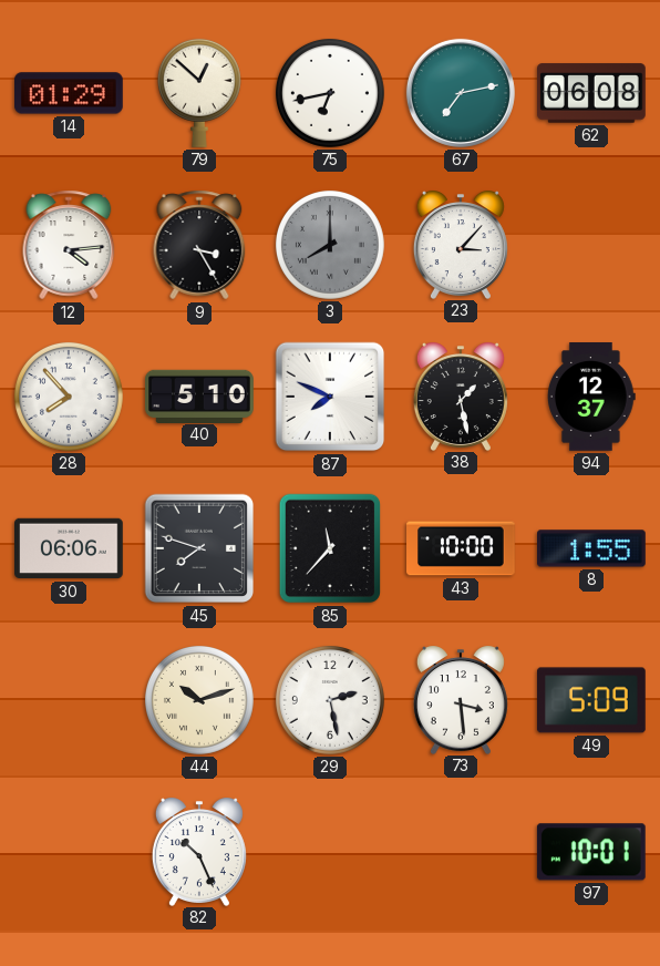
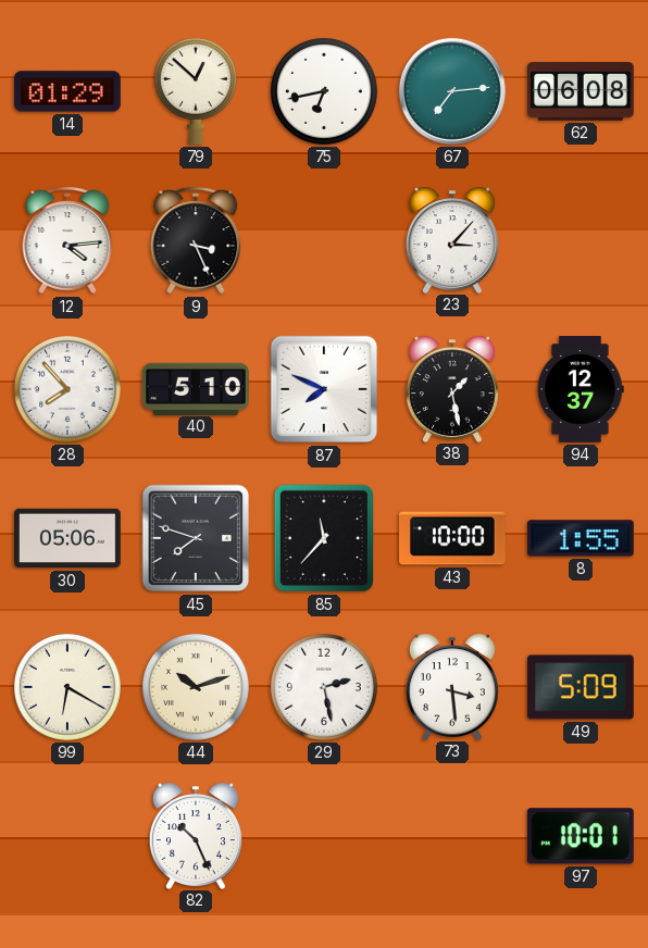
67: 7:13 -> 7:14 (452, 91)
9: 3:25 -> 3:26 (196, 240)
3: 8:00 -> none (330, 245)
30: 06:06 -> 05:06 (68, 538)
99: none -> 6:20 (67, 687)
